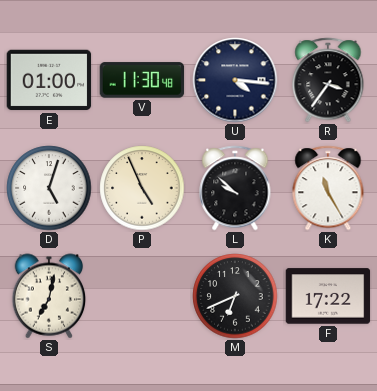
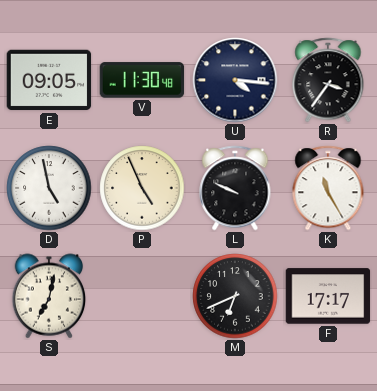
E: 01:00 -> 09:05 (49, 80)
D: 5:03 -> 4:58 (49, 188)
L: 9:52 -> 9:49 (235, 188)
F: 17:22 -> 17:17 (328, 296)
